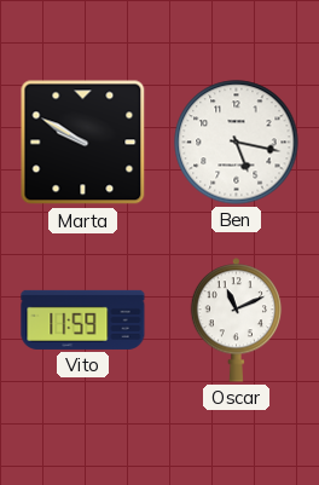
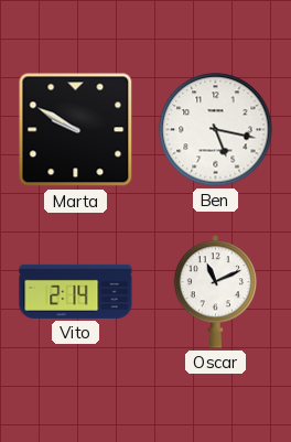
Vito: 11:59 -> 2:14 (76, 291)
